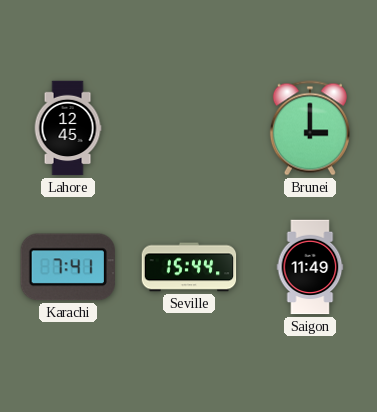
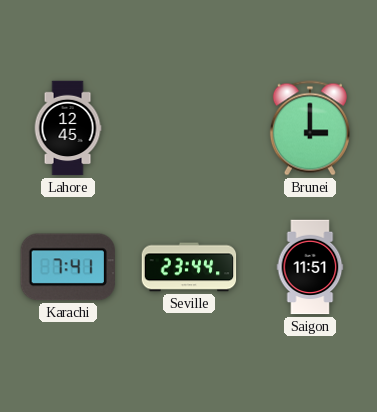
Seville: 15:44 -> 23:44 (189, 267)
Saigon: 11:49 -> 11:51 (310, 267)
